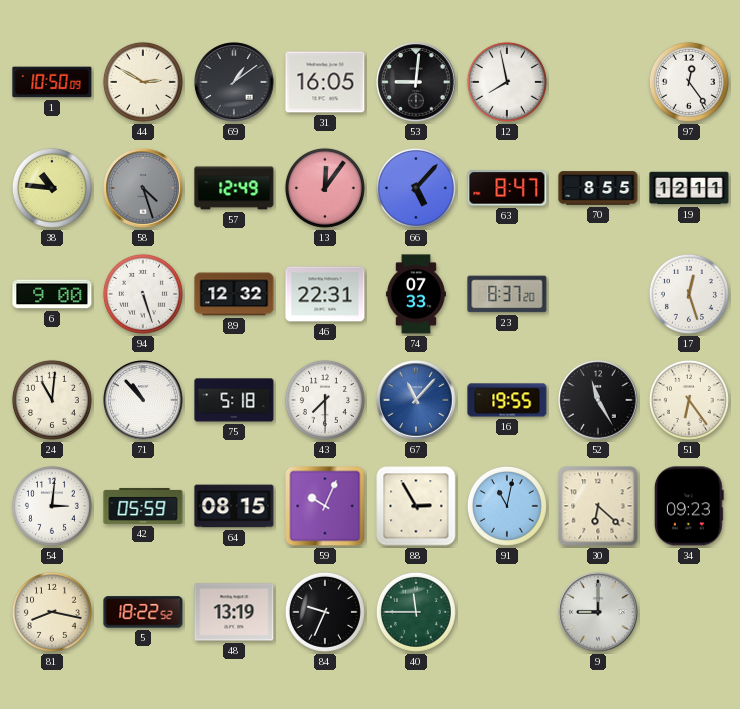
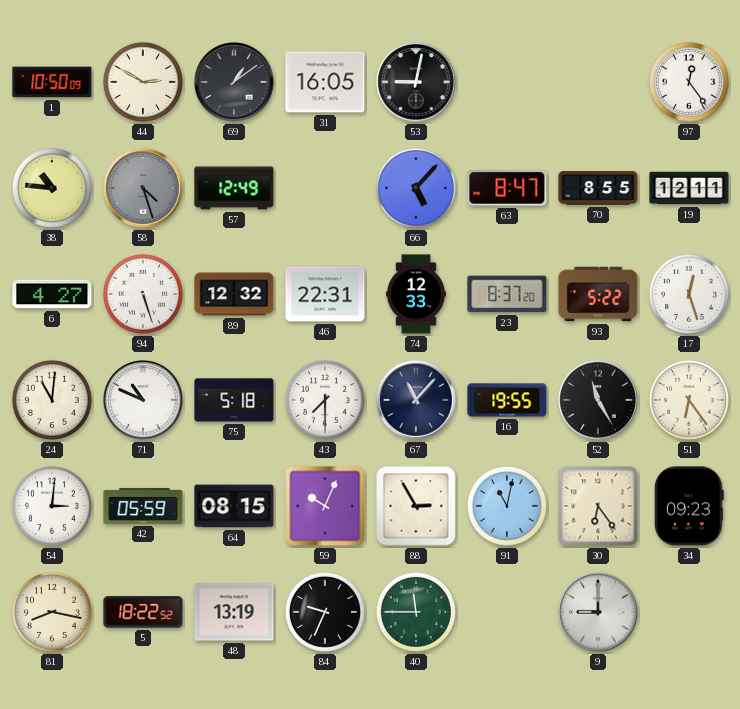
53: 9:01 -> 9:02 (416, 82)
12: 7:58 -> none (507, 82)
13: 12:06 -> none (325, 188)
6: 9:00 -> 4:27 (52, 294)
74: 07:33 -> 12:33 (416, 294)
93: none -> 5:22 (598, 294)
71: 10:53 -> 10:49 (143, 400)
67 dial: blue -> navy (416, 400)
30: 6:22 -> 6:24 (598, 506)
